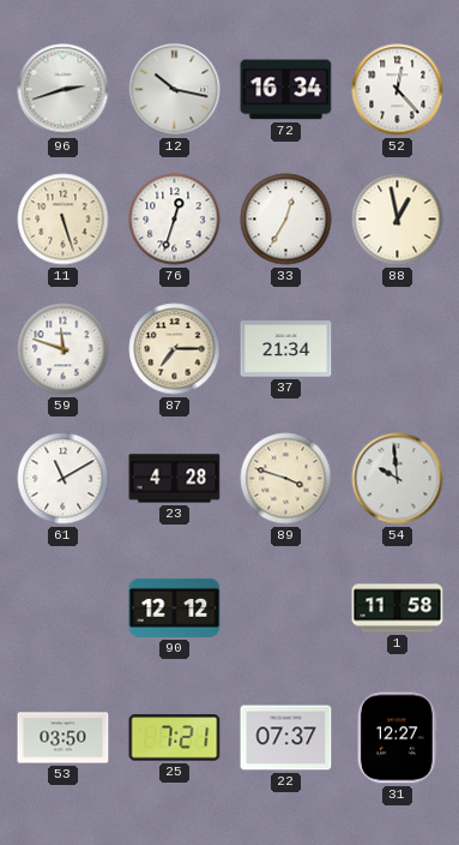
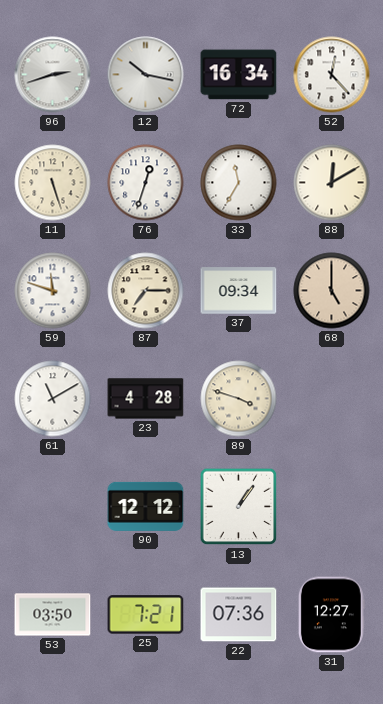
33: 12:35 -> 11:35 (239, 183)
88: 12:58 -> 12:10 (332, 183)
37: 21:34 -> 09:34 (239, 291)
68: none -> 5:00 (332, 291)
54: 9:59 -> none (398, 479)
13: none -> 1:06 (239, 507)
1: 11:58 -> none (398, 609)
22: 07:37 -> 07:36 (239, 615)
